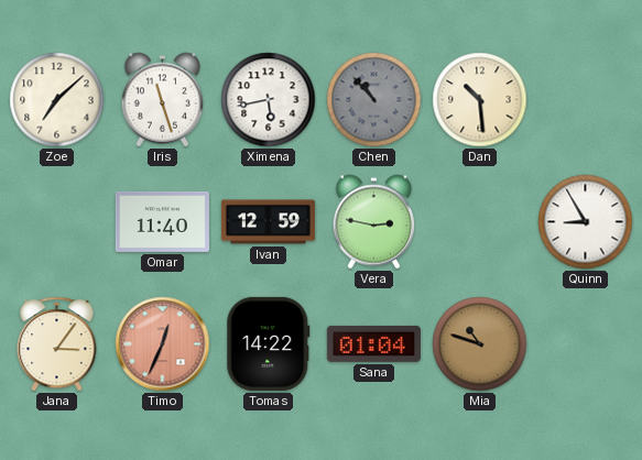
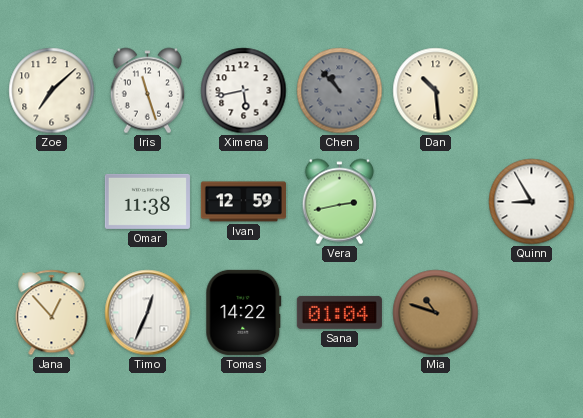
Omar: 11:40 -> 11:38 (147, 201)
Vera: 2:47 -> 2:43 (340, 202)
Jana: 3:06 -> 12:53 (52, 313)
Timo dial: salmon -> white (148, 313)
